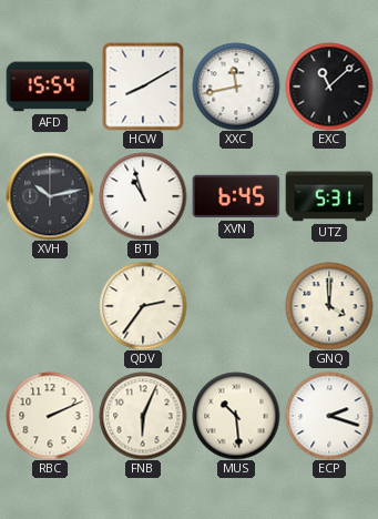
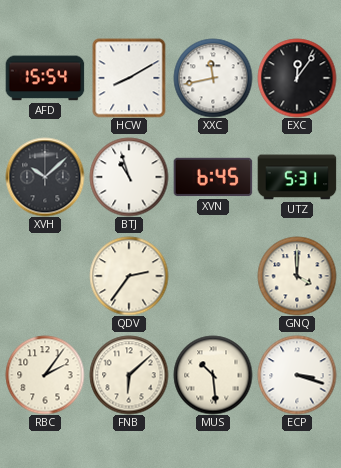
EXC: 11:08 -> 12:06 (297, 78)
XVH: 10:13 -> 10:08 (45, 177)
RBC: 2:11 -> 2:06 (45, 375)
FNB: 6:04 -> 6:08 (129, 375)
ECP: 2:18 -> 3:18 (297, 375)
